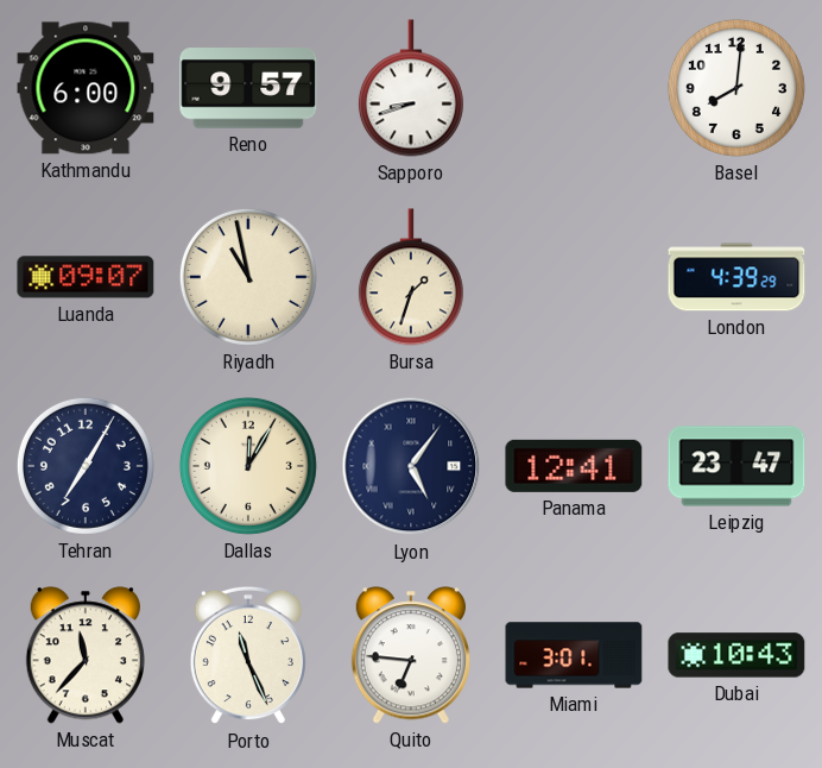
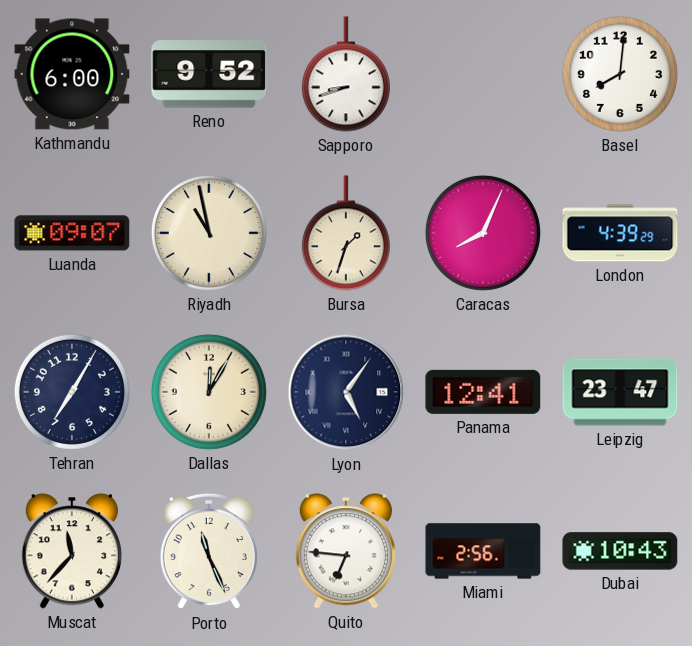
Reno: 9:57 -> 9:52 (209, 74)
Caracas: none -> 8:04 (483, 233)
Miami: 3:01 -> 2:56 (483, 551)
